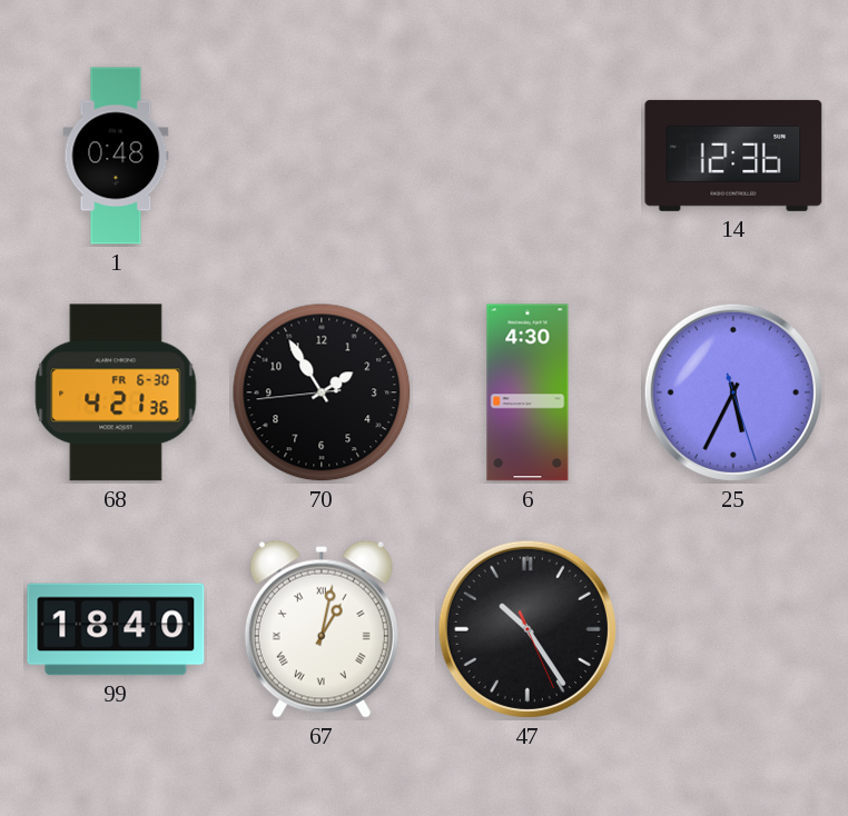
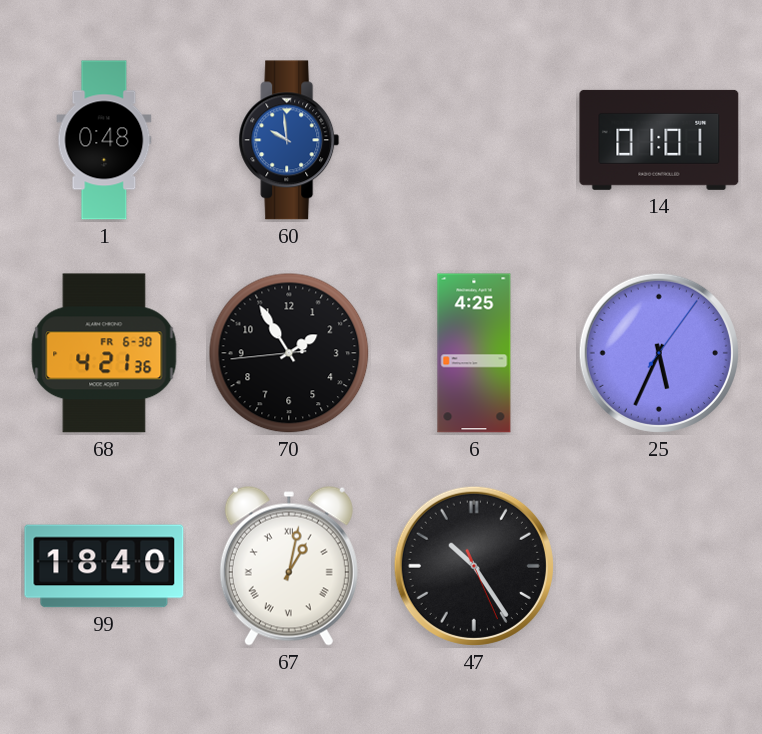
60: none -> 9:59 (289, 140)
14: 12:36 -> 01:01 (659, 140)
6: 4:30 -> 4:25 (474, 353)
25: 5:34:27 -> 5:34:06 (659, 353)
